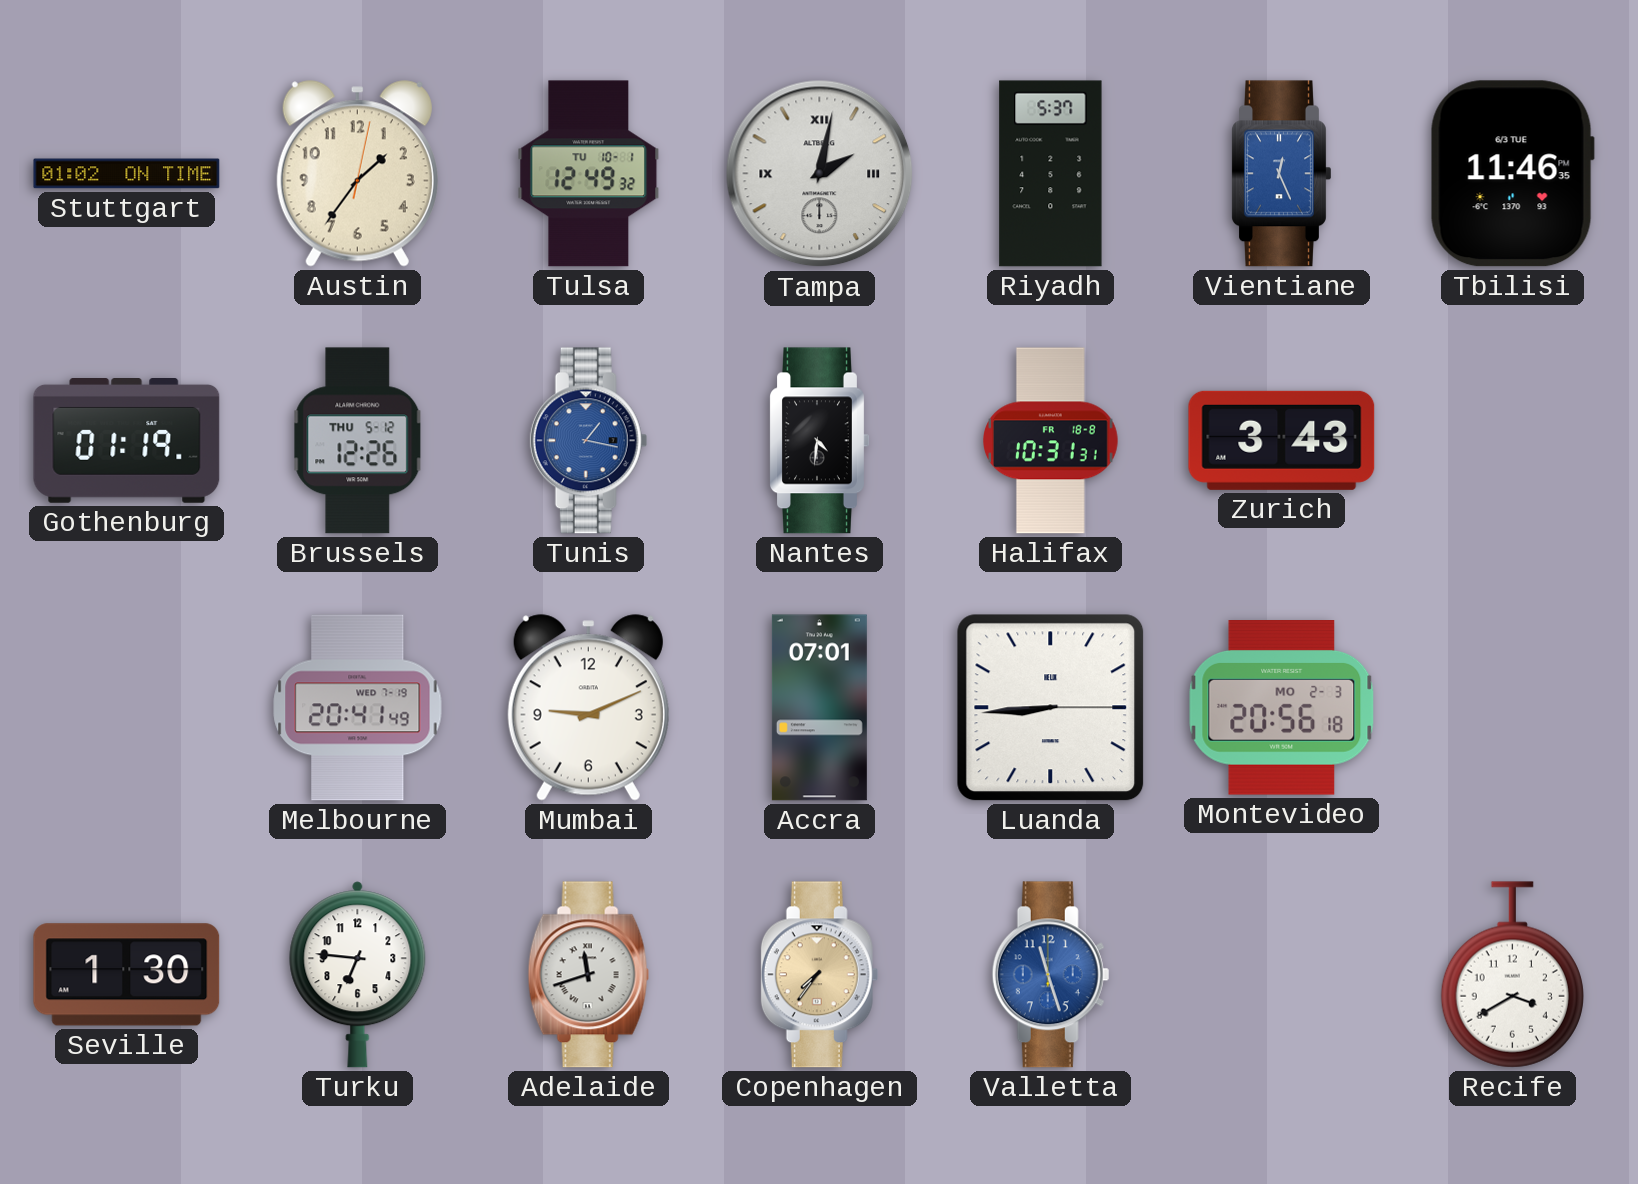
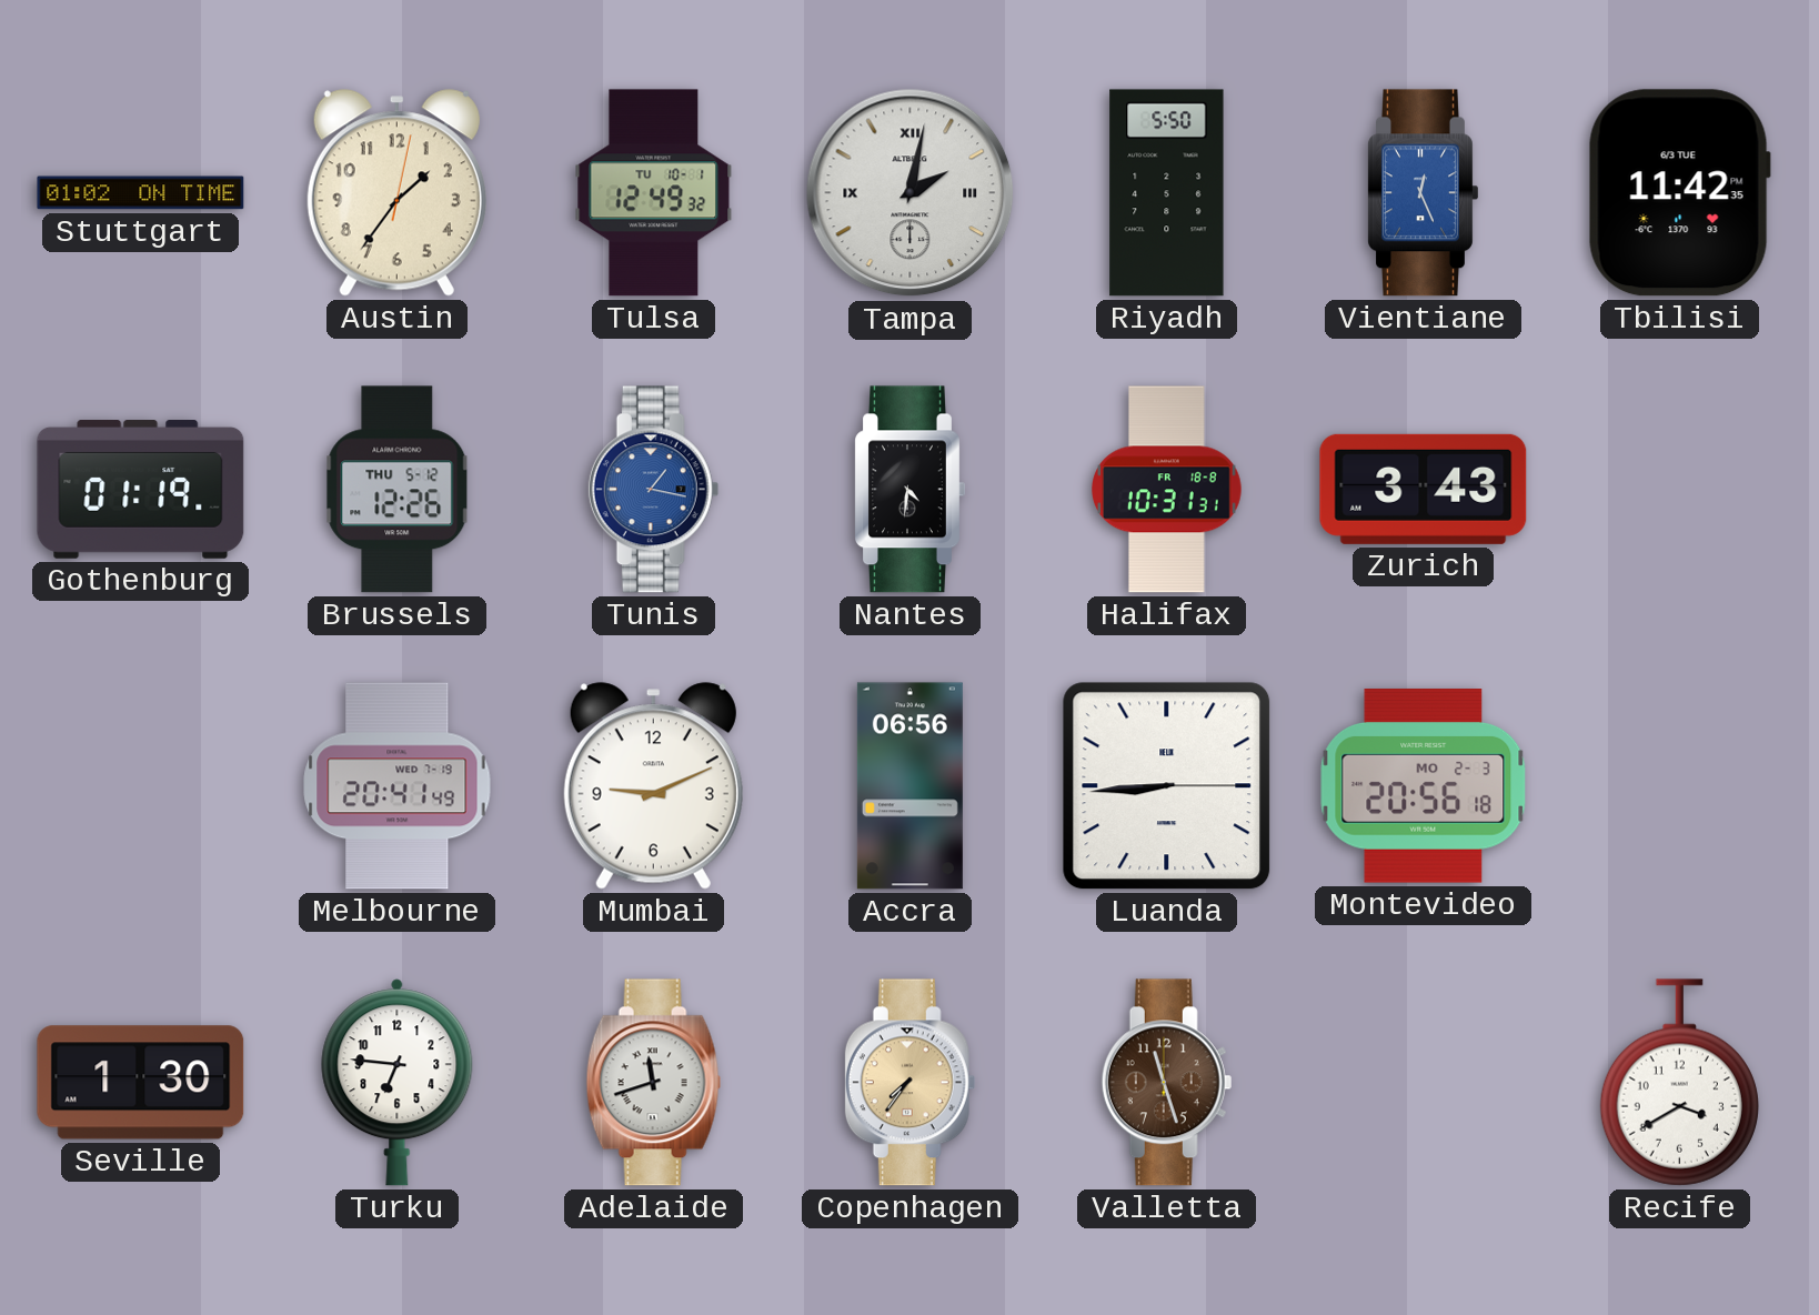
Riyadh: 5:37 -> 5:50 (1167, 193)
Tbilisi: 11:46 -> 11:42 (1679, 193)
Accra: 07:01 -> 06:56 (909, 786)
Valletta dial: blue -> brown (1167, 1083)
